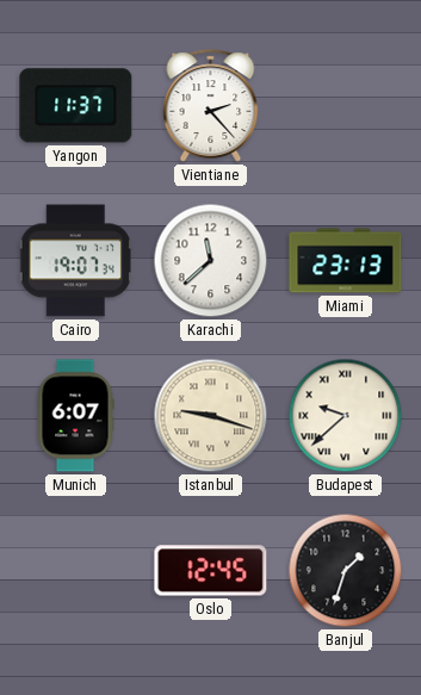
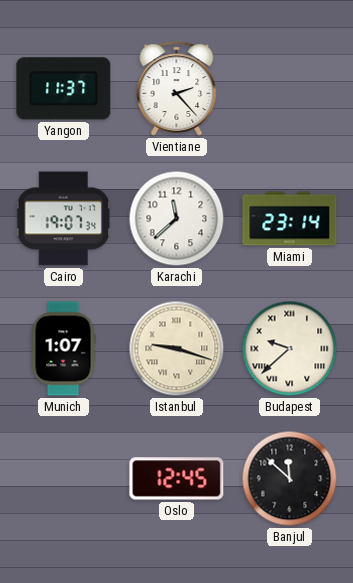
Miami: 23:13 -> 23:14 (290, 219)
Munich: 6:07 -> 1:07 (63, 349)
Banjul: 1:33 -> 11:52 (290, 479)
